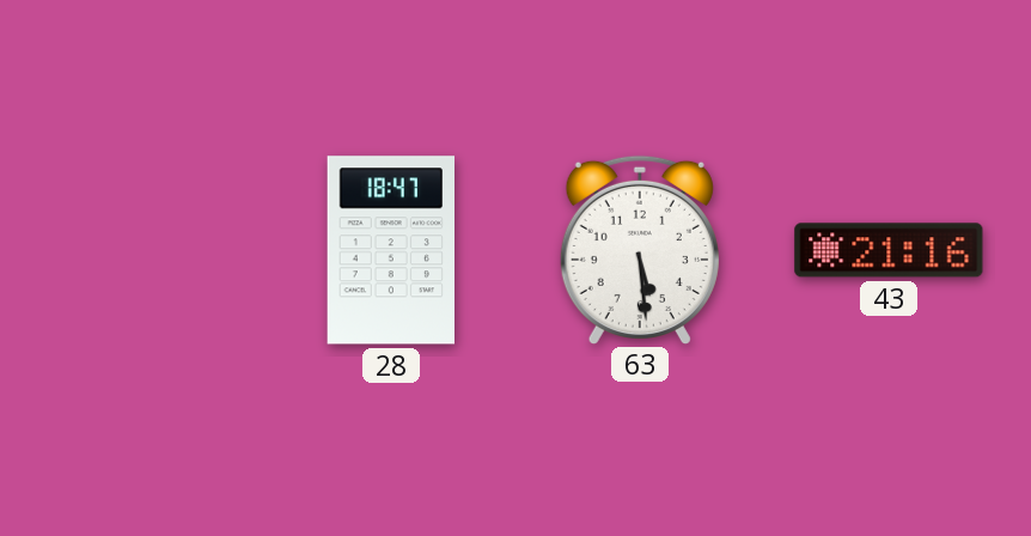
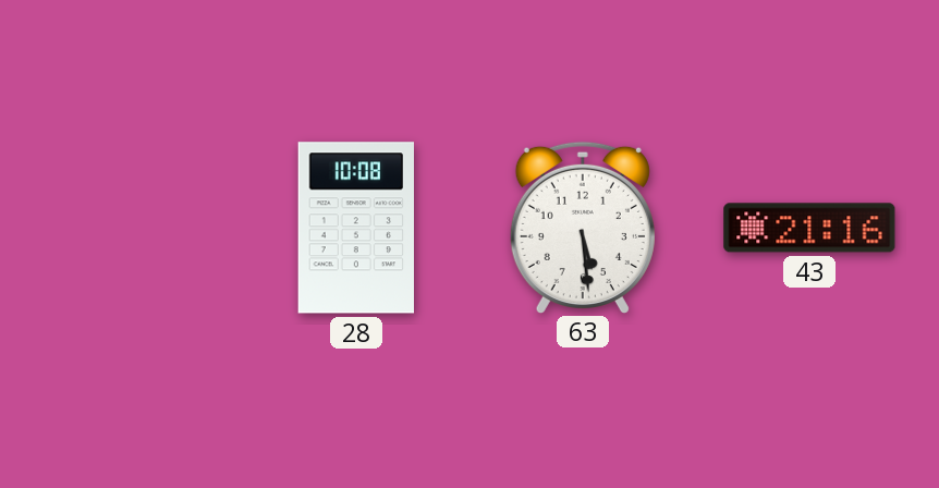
28: 18:47 -> 10:08 (355, 228)
